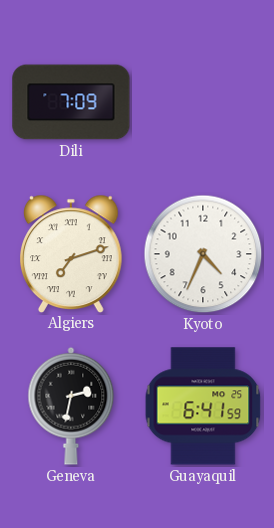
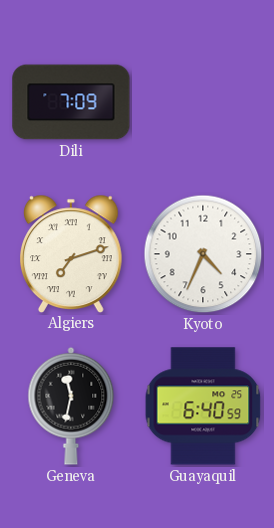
Geneva: 2:32 -> 11:32 (71, 406)
Guayaquil: 6:41 -> 6:40 (203, 406)
